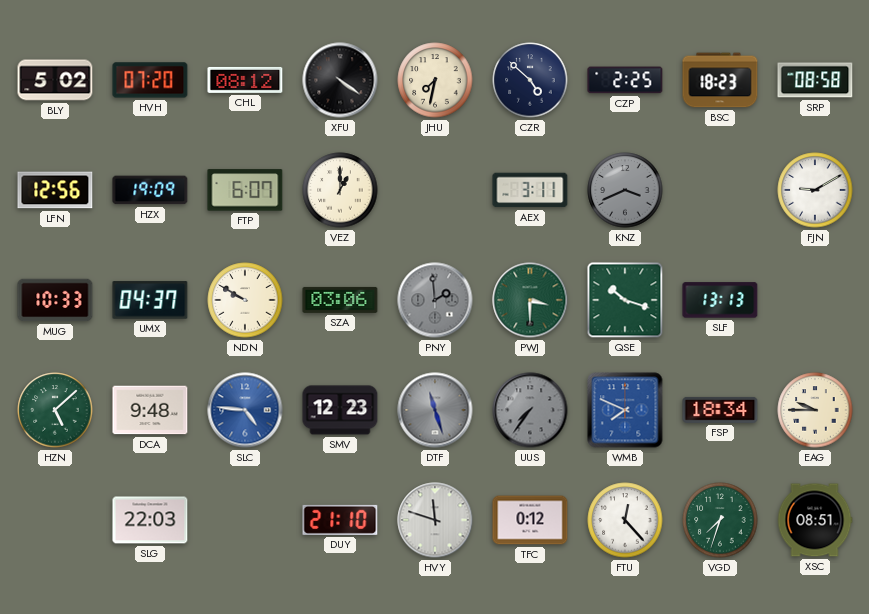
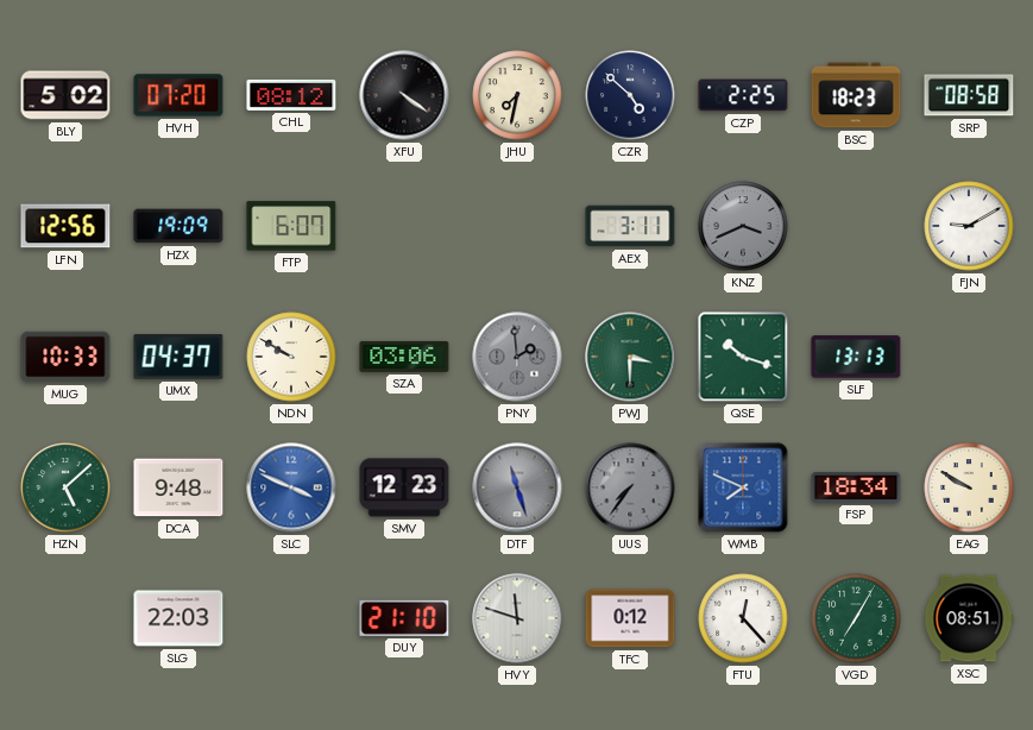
VEZ: 1:00 -> none (340, 190)
SLC: 4:46 -> 3:49 (291, 487)
EAG: 9:45 -> 9:50 (969, 487)
VGD: 7:33 -> 7:05 (856, 618)
